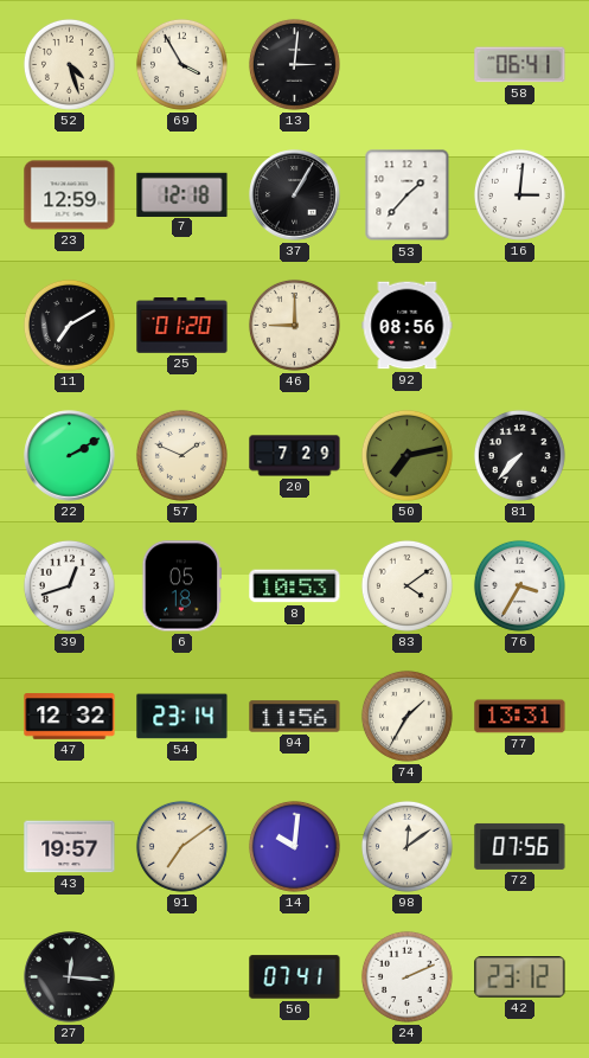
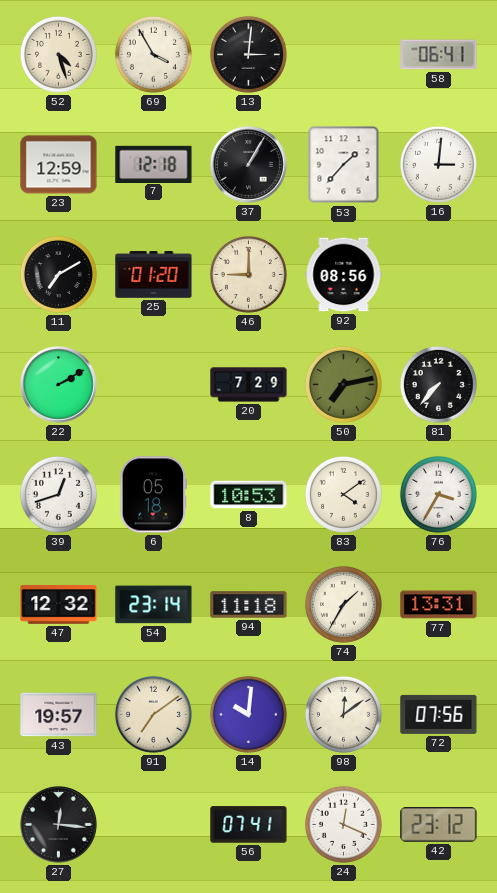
57: 1:49 -> none (181, 455)
94: 11:56 -> 11:18 (249, 605)
24: 2:11 -> 12:19 (343, 824)
